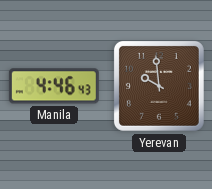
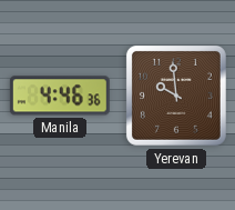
Manila: 4:46:43 -> 4:46:36 (60, 96)
